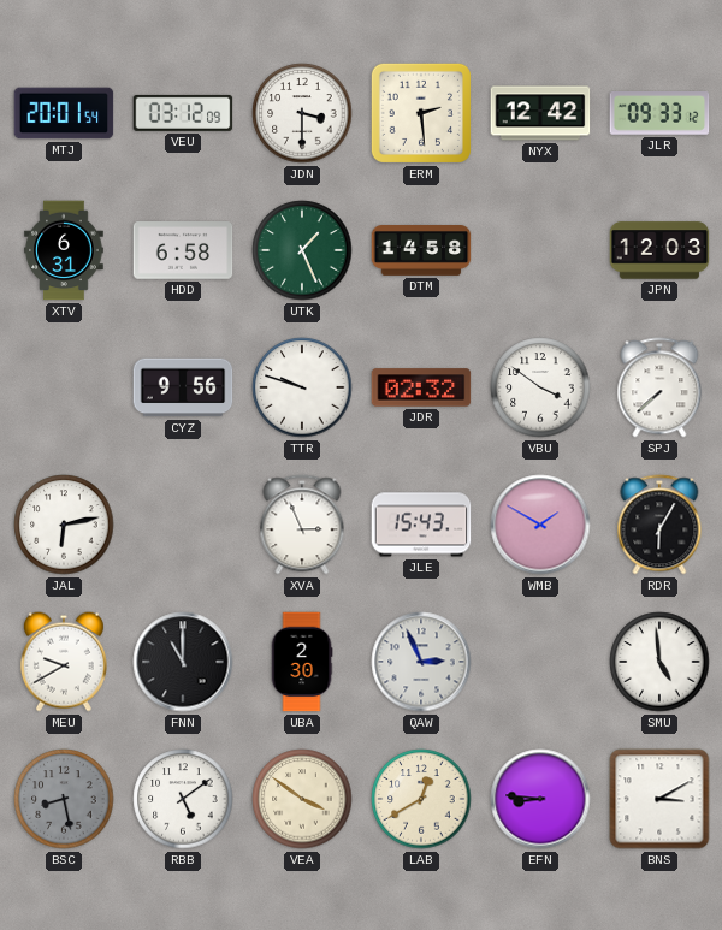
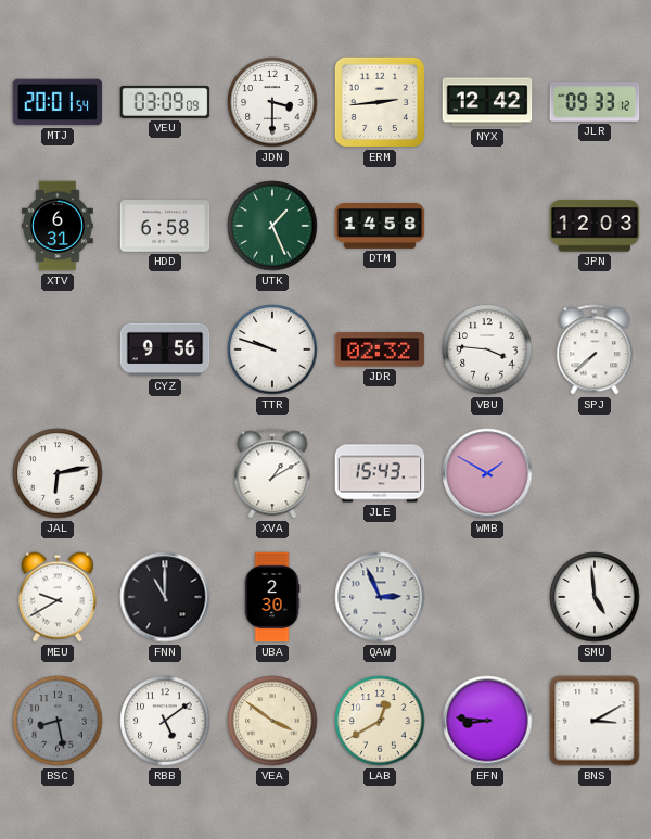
VEU: 03:12 -> 03:09 (165, 102)
ERM: 2:29 -> 2:44 (380, 102)
VBU: 3:51 -> 3:46 (487, 349)
XVA: 2:56 -> 1:10 (272, 473)
RDR: 6:05 -> none (659, 525)
